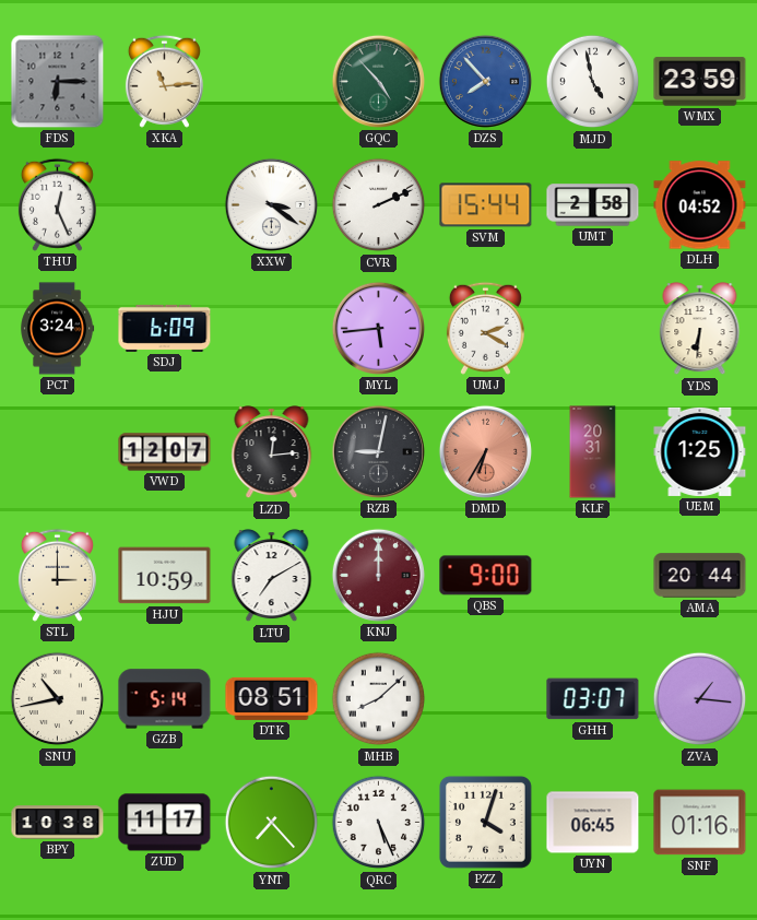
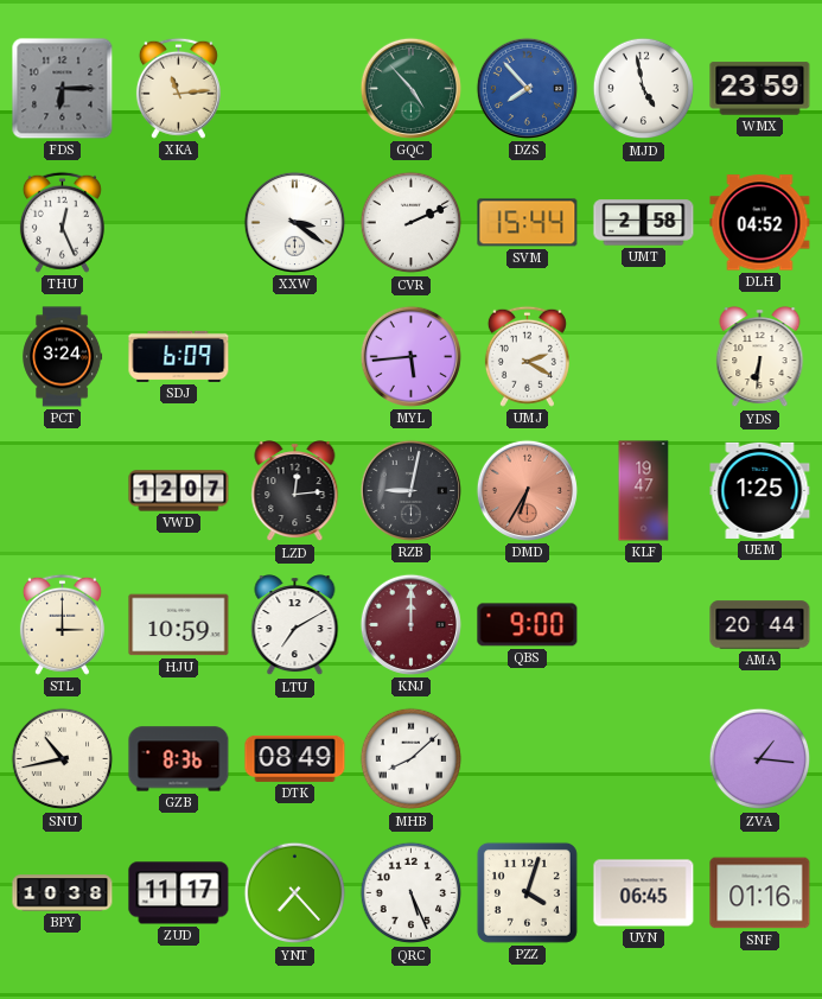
KLF: 20:31 -> 19:47 (644, 491)
GZB: 5:14 -> 8:36 (179, 759)
DTK: 08:51 -> 08:49 (295, 758)
GHH: 03:07 -> none (593, 699)
